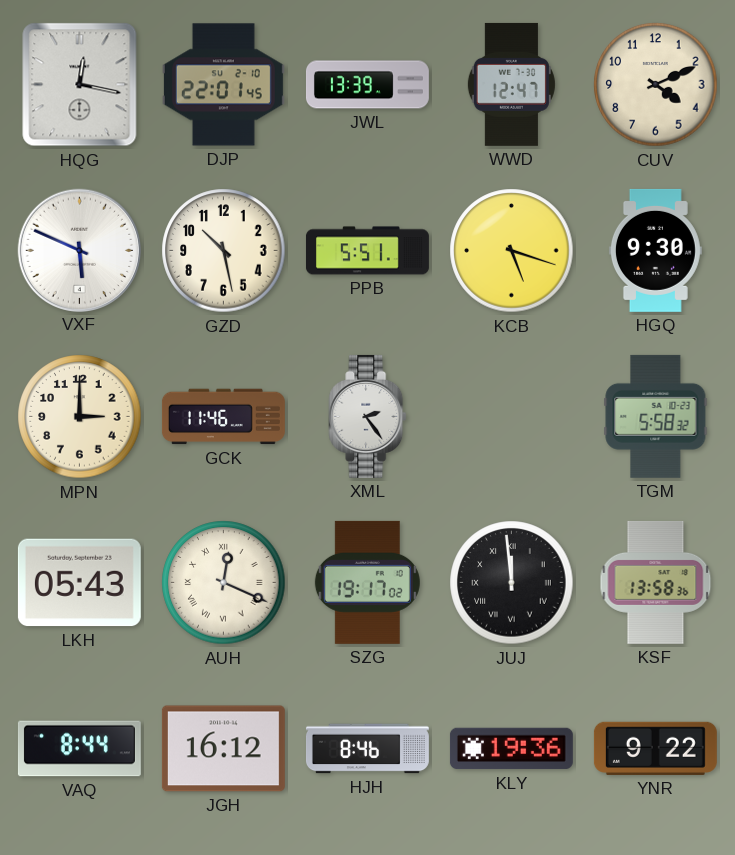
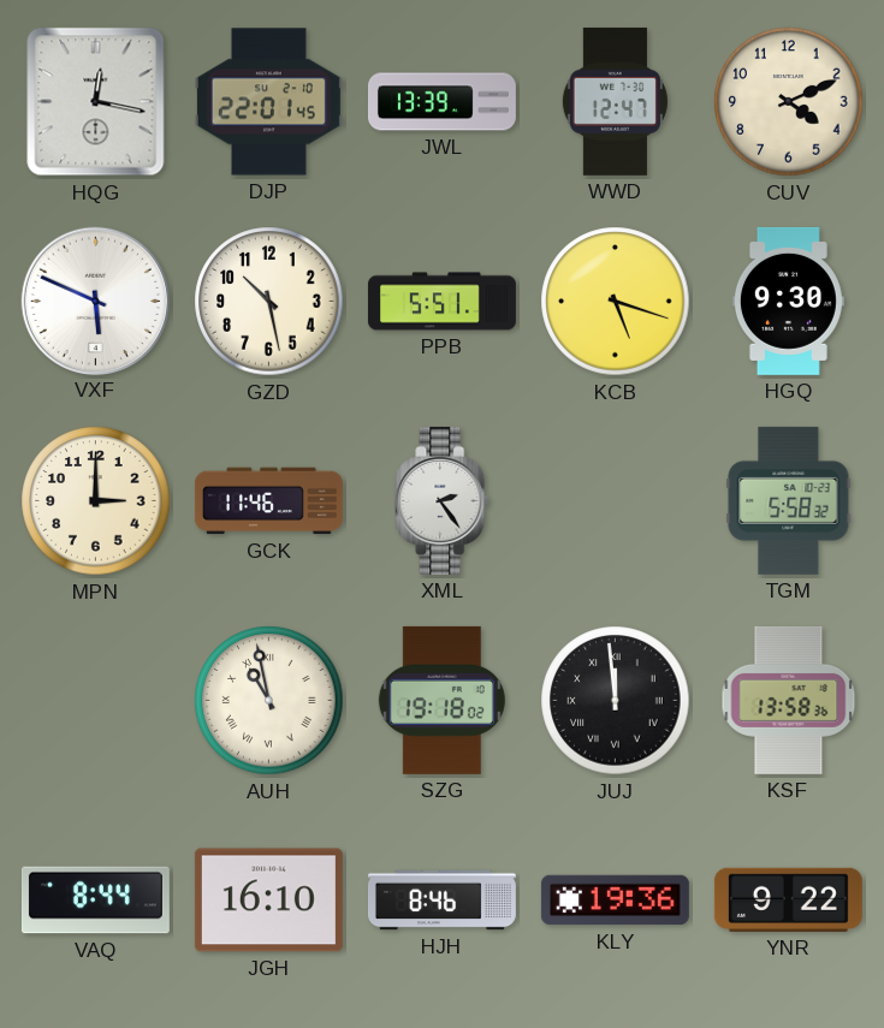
LKH: 05:43 -> none (79, 583)
AUH: 12:19 -> 10:58 (269, 701)
SZG: 19:17 -> 19:18 (441, 700)
JGH: 16:12 -> 16:10 (268, 901)
